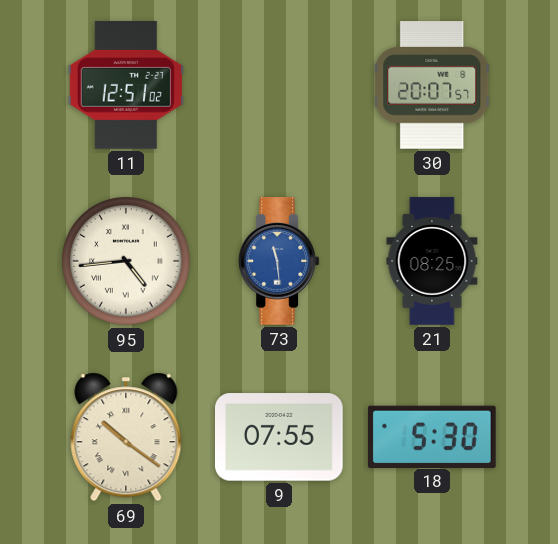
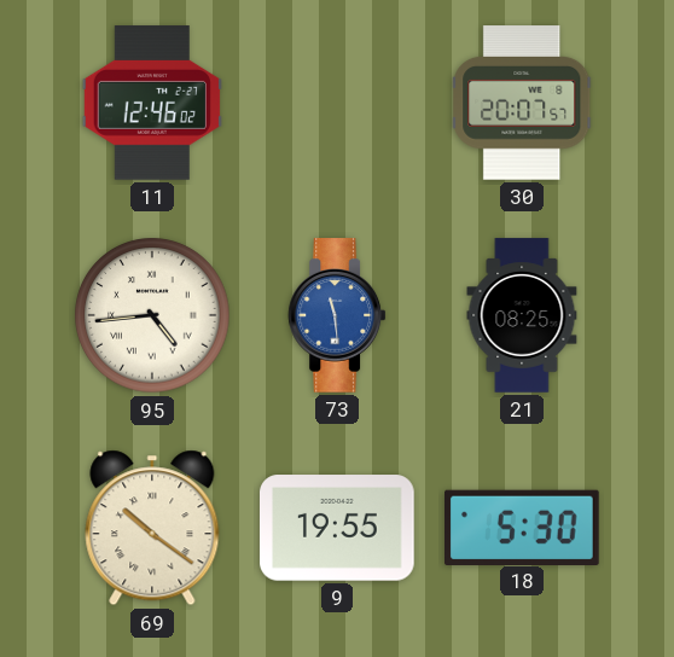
11: 12:51 -> 12:46 (151, 103)
9: 07:55 -> 19:55 (338, 528)
